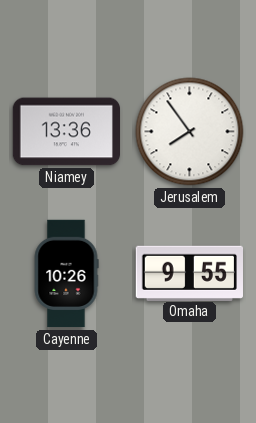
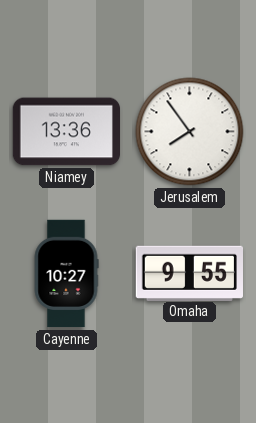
Cayenne: 10:26 -> 10:27 (66, 274)
